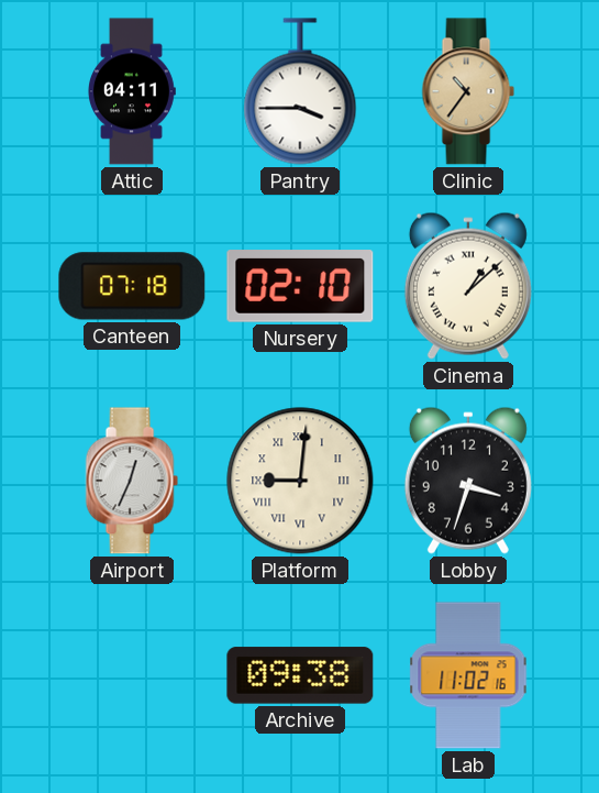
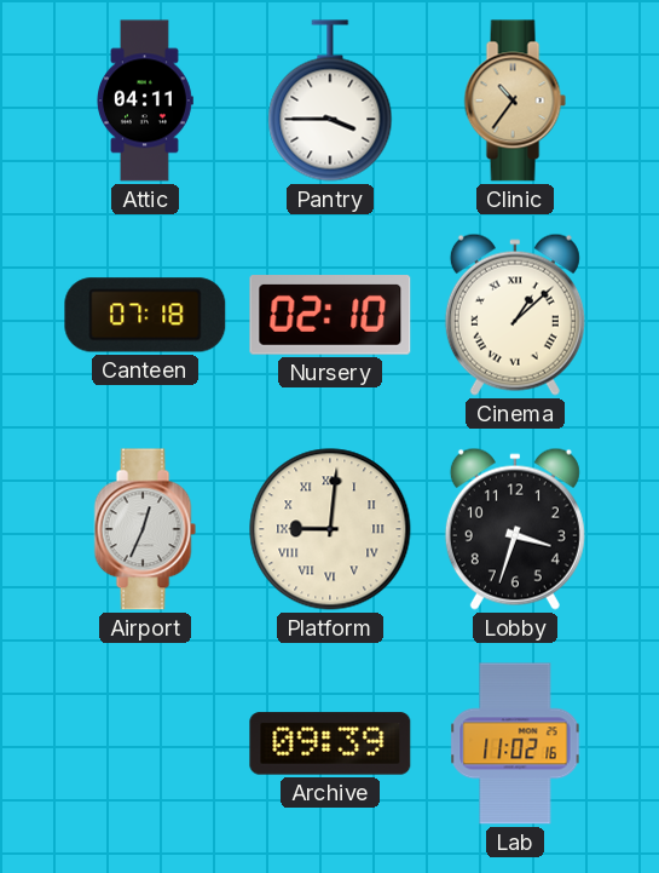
Archive: 09:38 -> 09:39 (330, 743)
